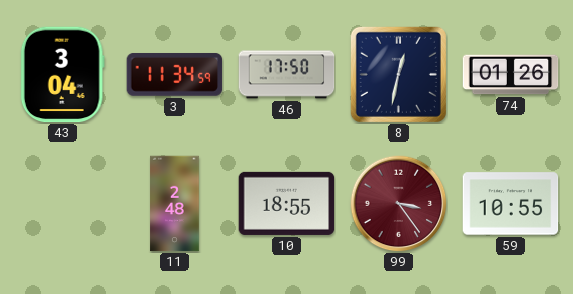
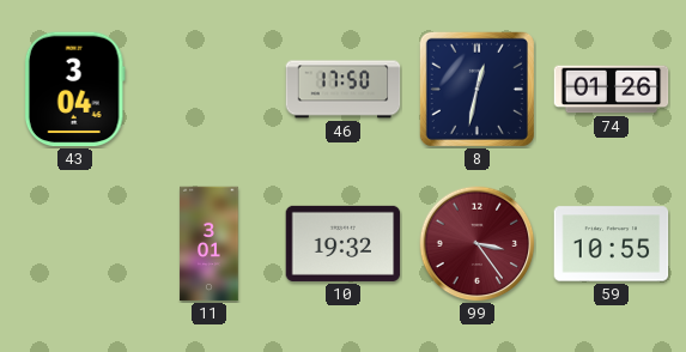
3: 11:34 -> none (175, 74)
11: 2:48 -> 3:01 (210, 244)
10: 18:55 -> 19:32 (344, 243)
